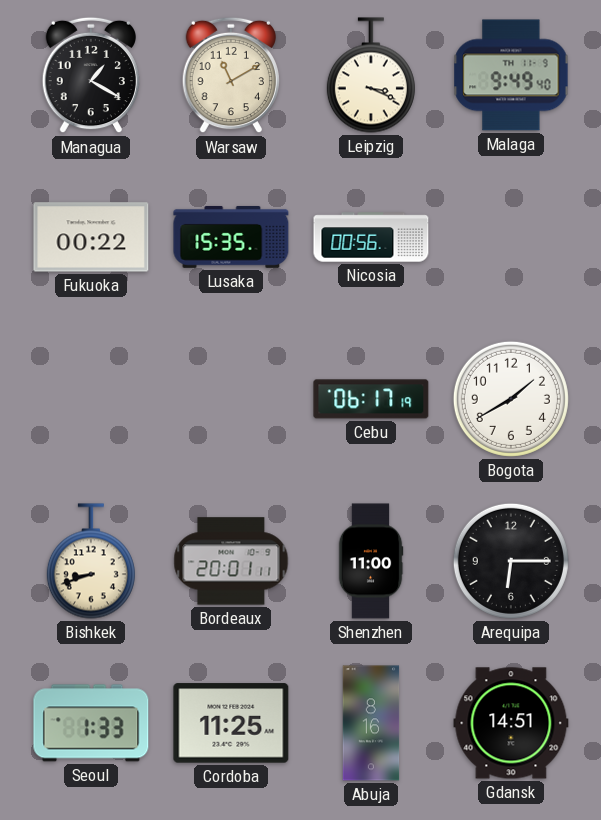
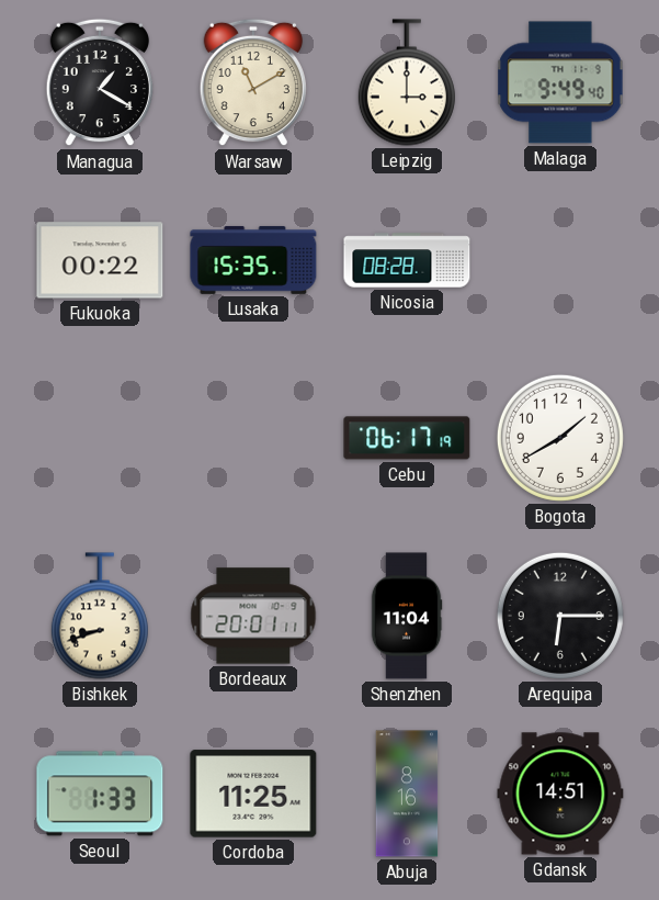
Leipzig: 3:19 -> 3:00 (407, 82)
Nicosia: 00:56 -> 08:28 (407, 260)
Shenzhen: 11:00 -> 11:04 (407, 616)
